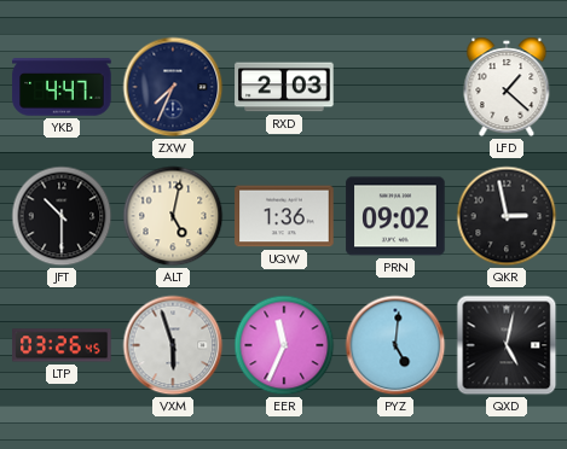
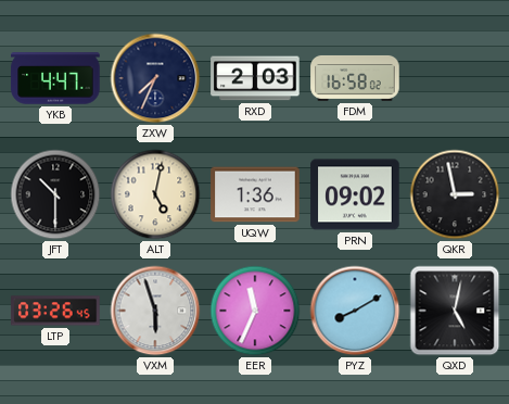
FDM: none -> 16:58 (355, 78)
LFD: 1:22 -> none (507, 87)
PYZ: 5:01 -> 8:10 (355, 311)
